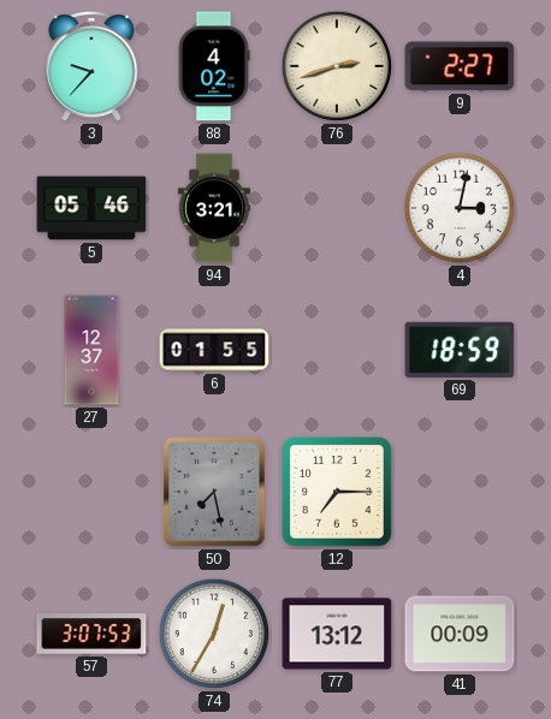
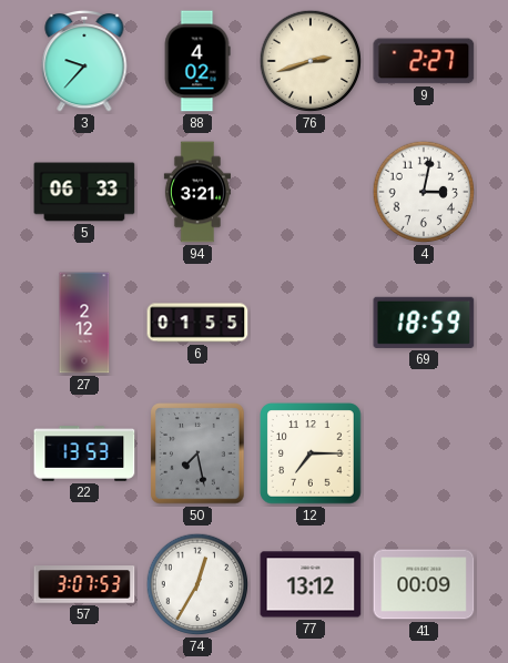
5: 05:46 -> 06:33 (84, 192)
27: 12:37 -> 2:12 (84, 323)
22: none -> 13:53 (84, 453)
